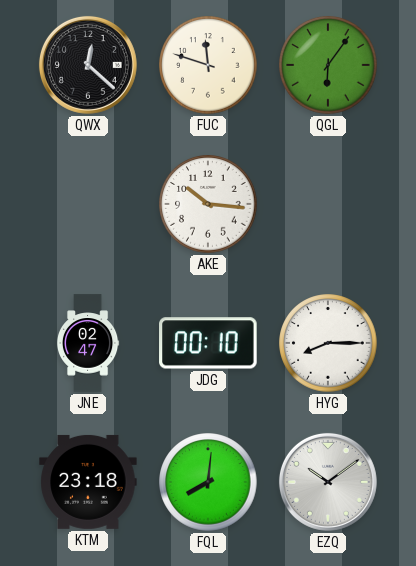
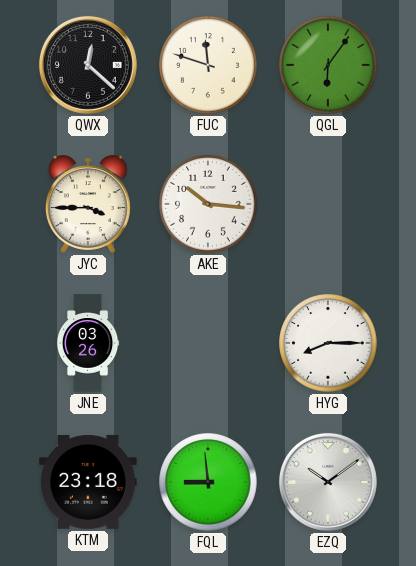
JYC: none -> 3:45 (88, 204)
JNE: 02:47 -> 03:26 (88, 343)
JDG: 00:10 -> none (208, 343)
FQL: 8:01 -> 8:59 (208, 482)
